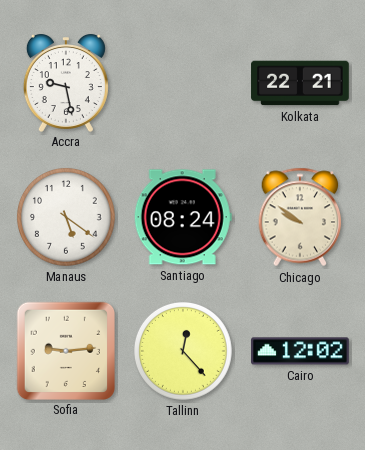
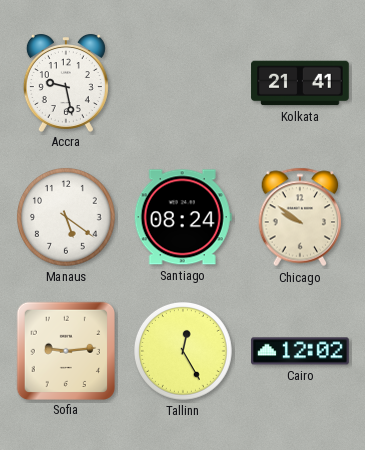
Kolkata: 22:21 -> 21:41 (300, 83)
Tallinn: 12:23 -> 12:25 (183, 351)
